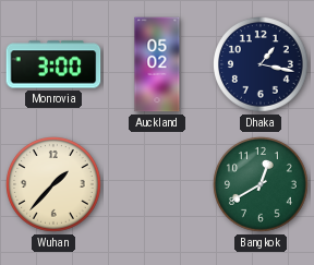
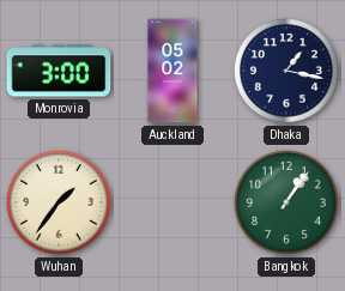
Wuhan: 1:37 -> 1:36 (60, 204)
Bangkok: 12:40 -> 1:06 (287, 204)
